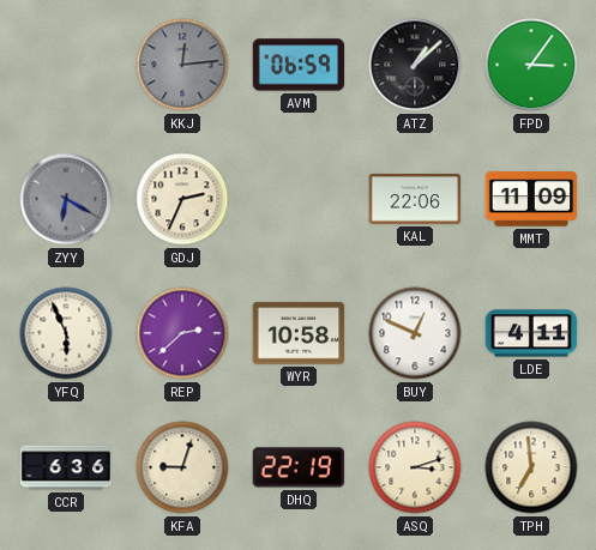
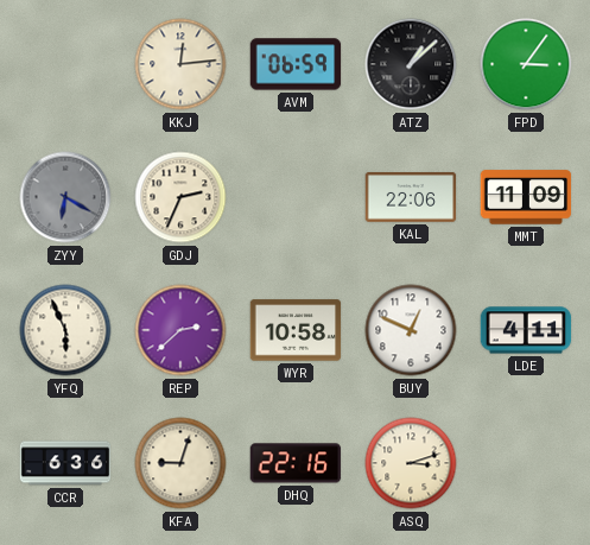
KKJ dial: grey -> cream (180, 64)
DHQ: 22:19 -> 22:16 (296, 463)
TPH: 6:59 -> none (531, 467)
